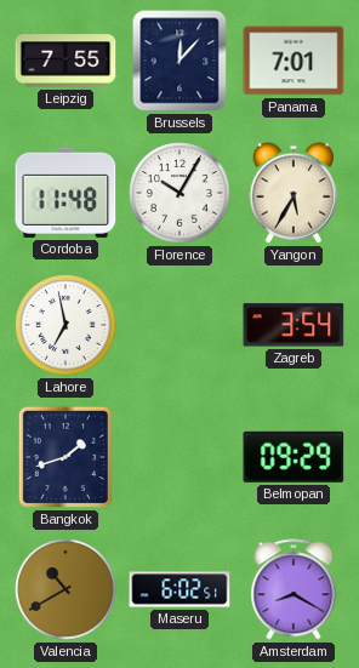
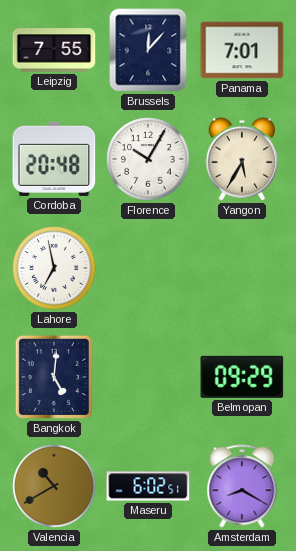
Cordoba: 11:48 -> 20:48 (54, 159)
Zagreb: 3:54 -> none (294, 325)
Bangkok: 1:42 -> 5:01 (54, 377)
